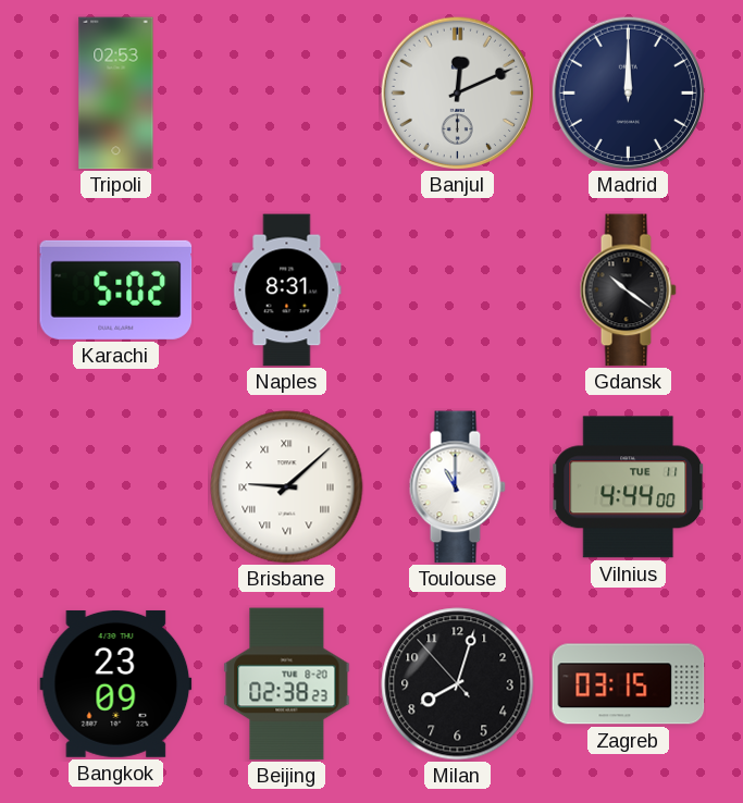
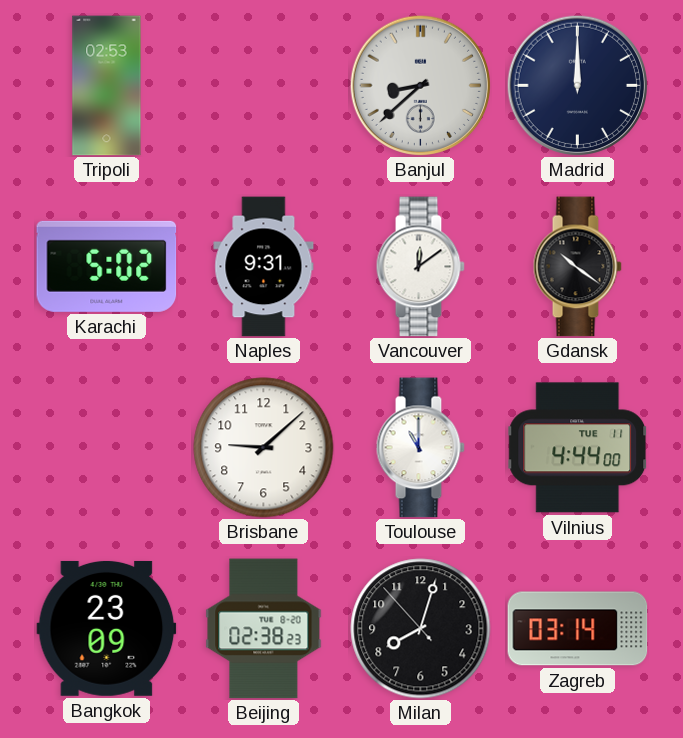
Banjul: 12:11 -> 8:38 (420, 85)
Naples: 8:31 -> 9:31 (264, 267)
Vancouver: none -> 12:09 (420, 267)
Brisbane numerals: Roman -> Arabic (264, 448)
Zagreb: 03:15 -> 03:14 (578, 629)
